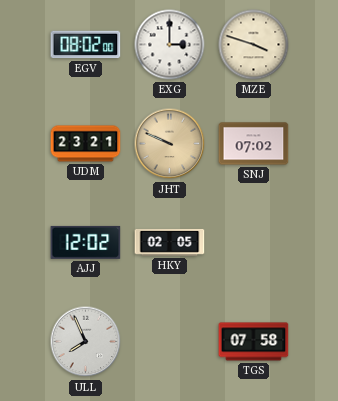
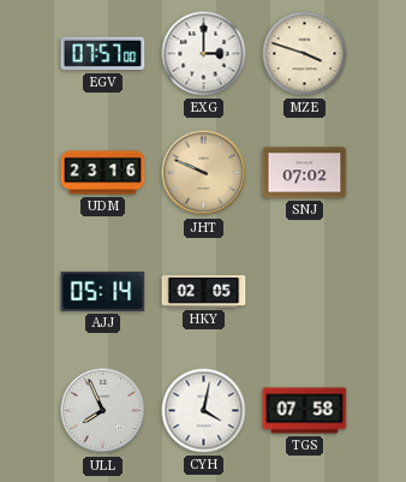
EGV: 08:02 -> 07:57 (103, 54)
UDM: 23:21 -> 23:16 (103, 173)
AJJ: 12:02 -> 05:14 (103, 291)
CYH: none -> 4:02 (204, 411)
